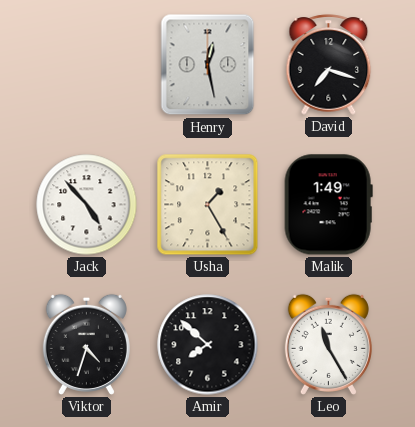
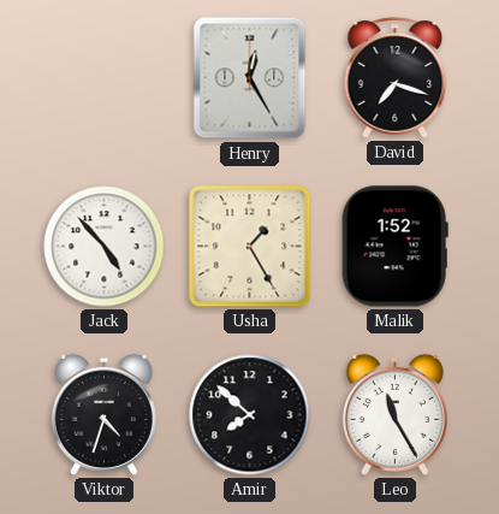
Henry: 12:28 -> 12:25 (250, 78)
Malik: 1:49 -> 1:52 (394, 247)
